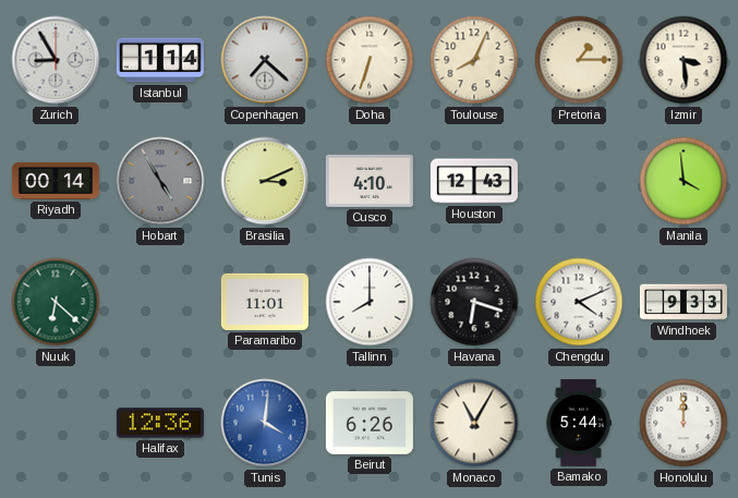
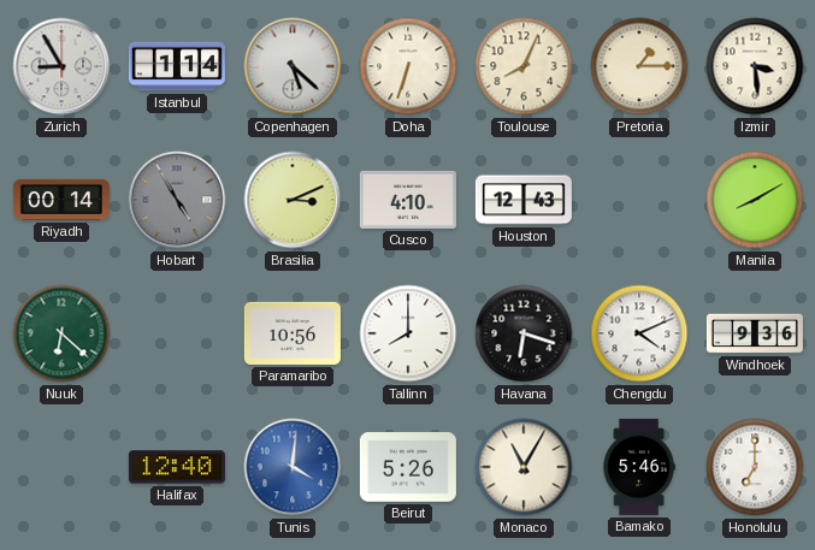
Copenhagen: 7:22 -> 5:22 (293, 66)
Manila: 3:59 -> 8:10 (755, 200)
Paramaribo: 11:01 -> 10:56 (293, 333)
Windhoek: 9:33 -> 9:36 (755, 333)
Halifax: 12:36 -> 12:40 (177, 467)
Beirut: 6:26 -> 5:26 (408, 467)
Bamako: 5:44 -> 5:46 (639, 467)
Honolulu: 12:00 -> 7:00 (755, 467)
